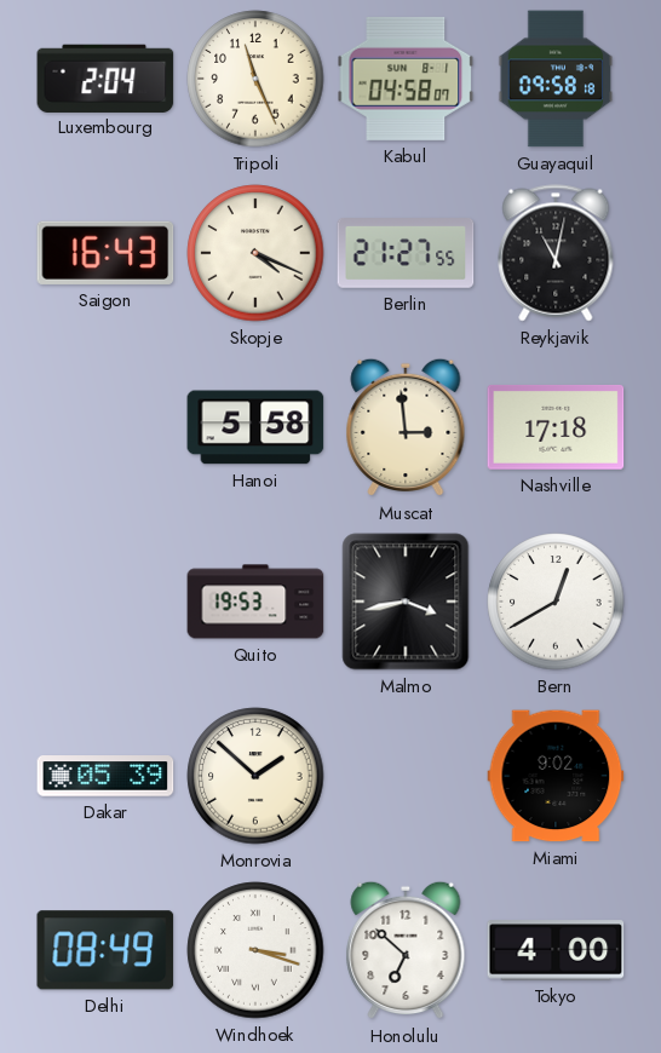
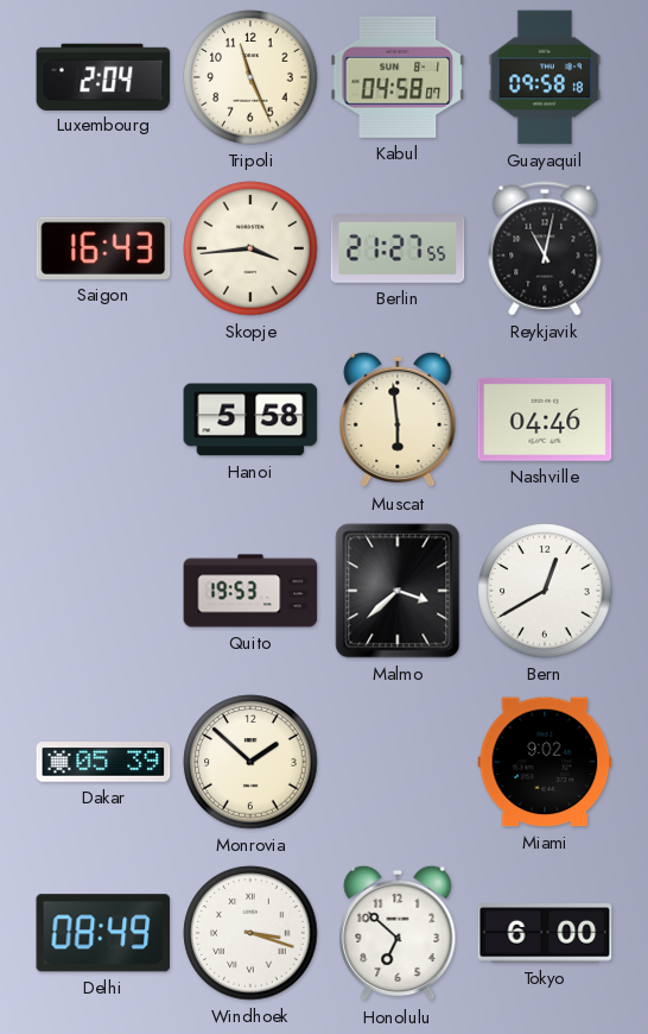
Skopje: 4:19 -> 3:44 (250, 248)
Muscat: 2:59 -> 5:59 (398, 420)
Nashville: 17:18 -> 04:46 (545, 420)
Malmo: 3:43 -> 3:38 (398, 591)
Tokyo: 4:00 -> 6:00 (545, 933)
